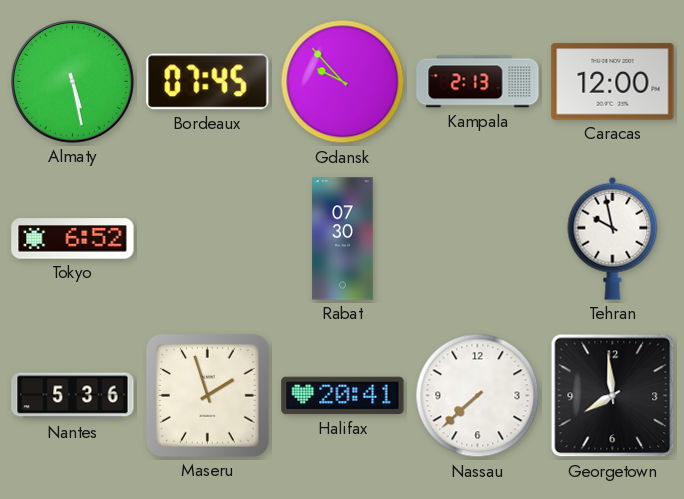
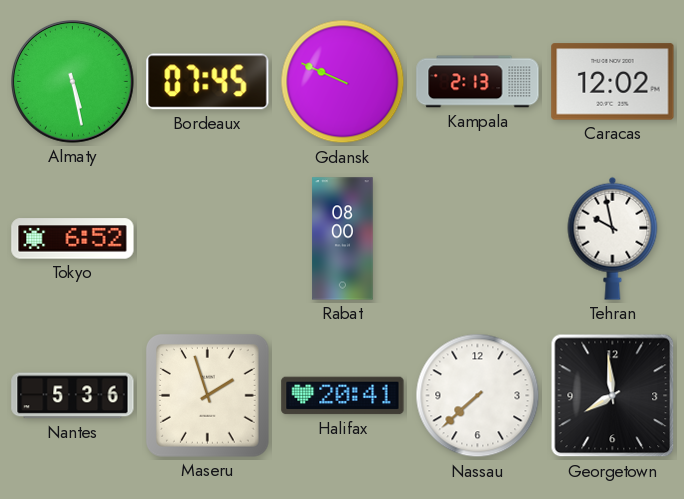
Gdansk: 9:53 -> 9:49 (343, 82)
Caracas: 12:00 -> 12:02 (613, 82)
Rabat: 07:30 -> 08:00 (343, 239)
